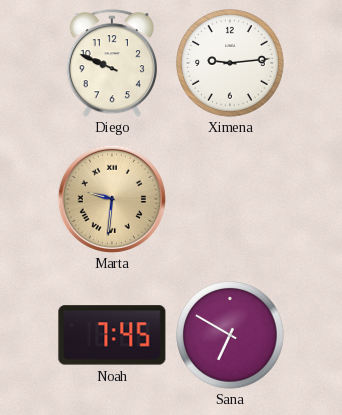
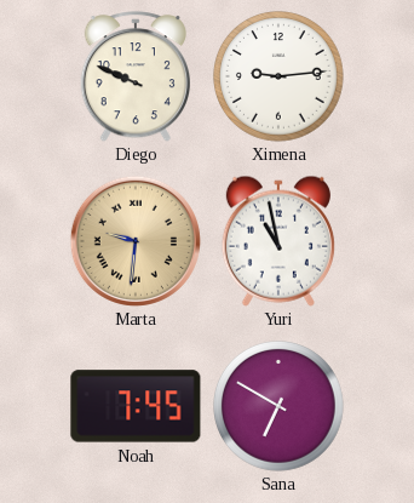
Yuri: none -> 10:58 (278, 241)
